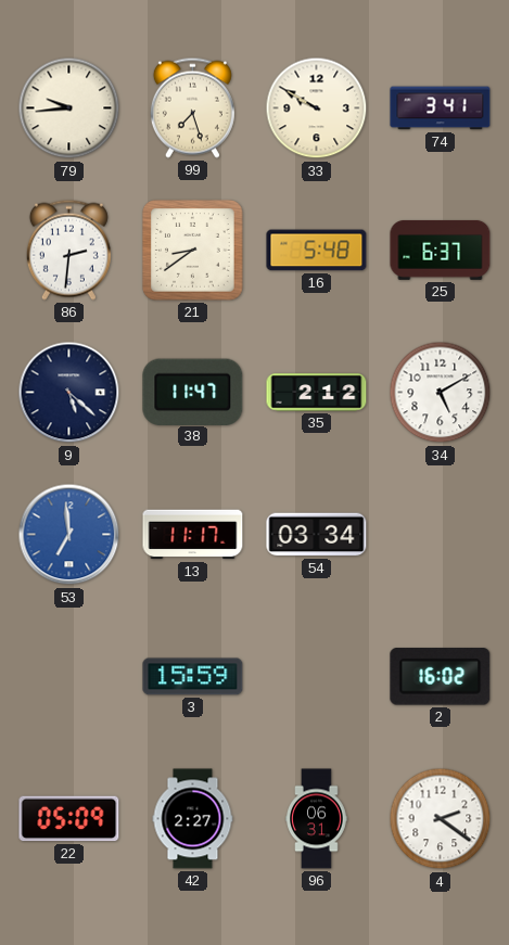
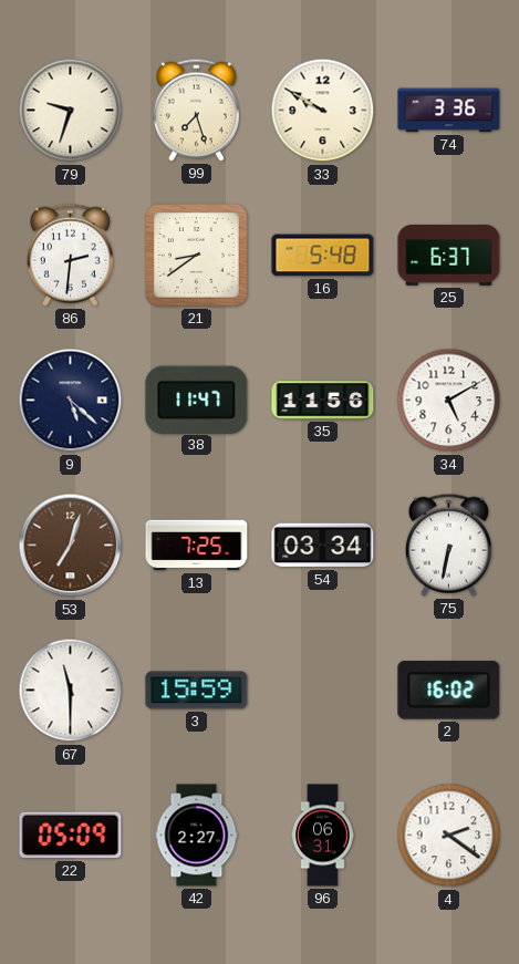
79: 9:44 -> 9:33 (71, 111)
74: 3:41 -> 3:36 (449, 111)
35: 2:12 -> 11:56 (323, 401)
53: 6:59 -> 7:03 (71, 546)
53 dial: blue -> brown (71, 546)
13: 11:17 -> 7:25 (197, 546)
75: none -> 6:32 (448, 545)
67: none -> 11:30 (71, 691)
